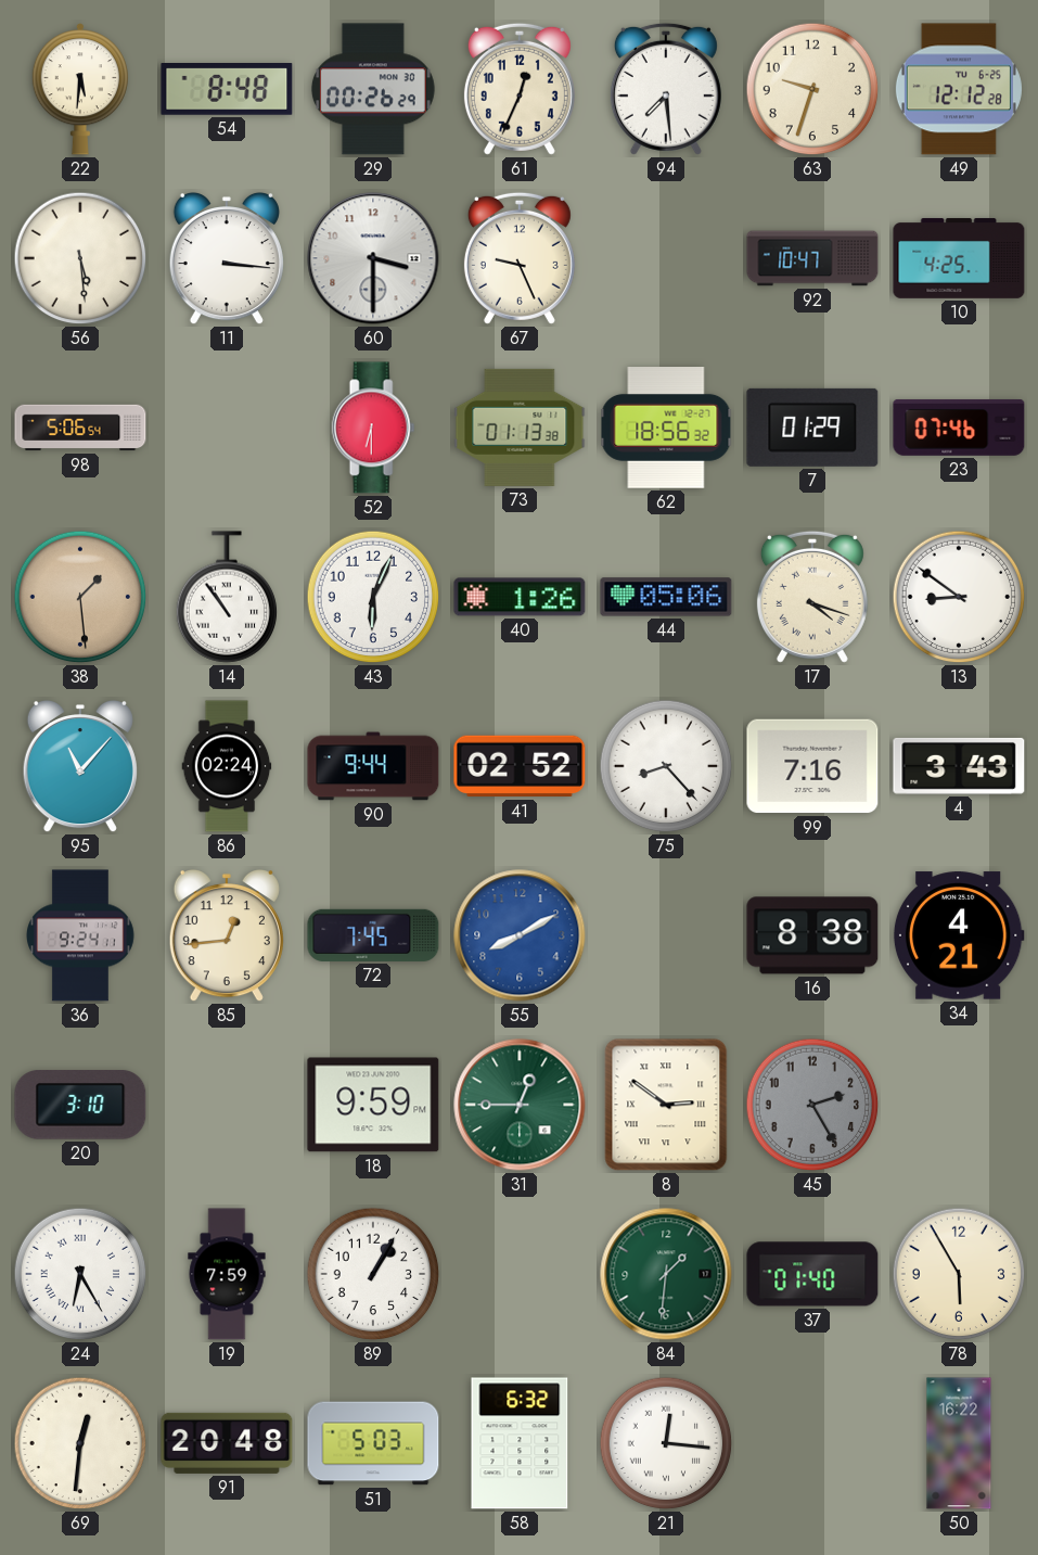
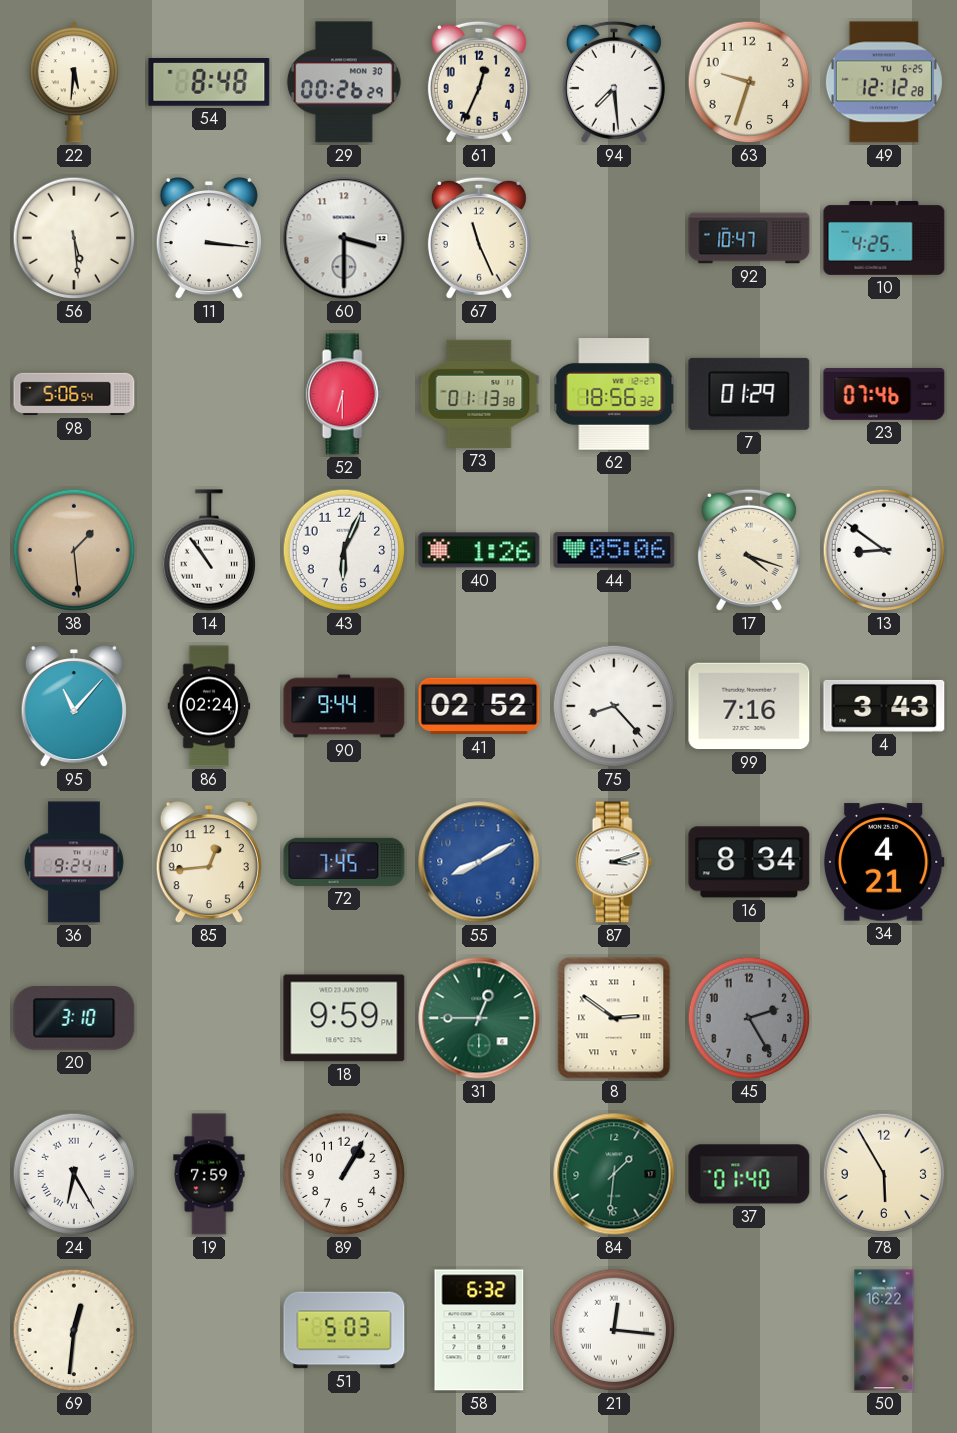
67: 9:26 -> 11:26 (479, 238)
87: none -> 3:12 (614, 862)
16: 8:38 -> 8:34 (749, 862)
91: 20:48 -> none (227, 1443)
